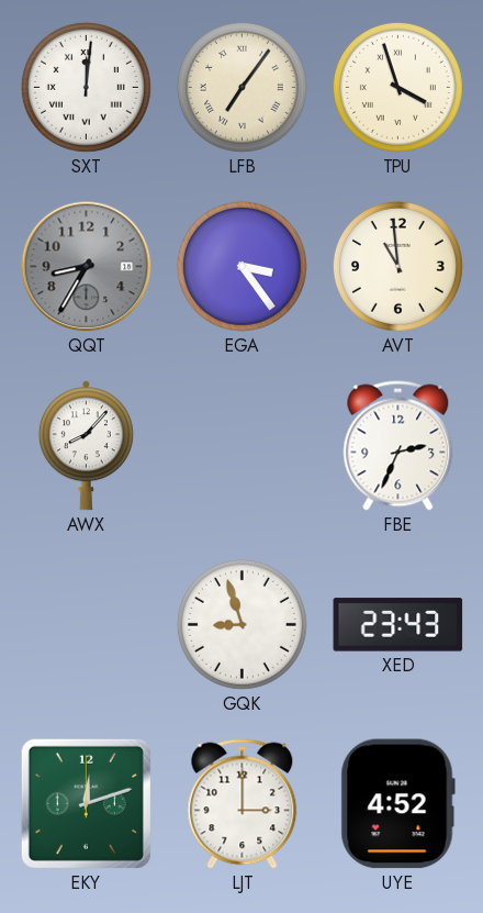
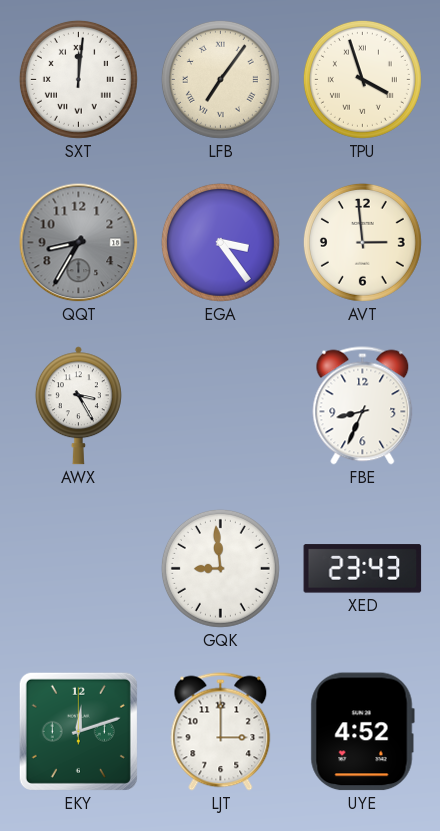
AVT: 10:59 -> 2:59 (362, 242)
AWX: 8:07 -> 3:25 (78, 406)
FBE: 2:34 -> 8:34 (363, 406)
GQK: 8:57 -> 8:59 (220, 568)
